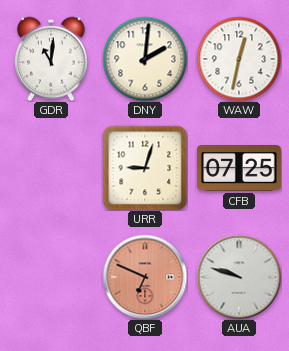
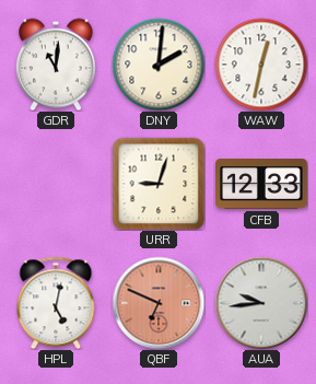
CFB: 07:25 -> 12:33 (262, 185)
HPL: none -> 5:02 (56, 303)
AUA: 9:48 -> 9:44 (261, 303)
